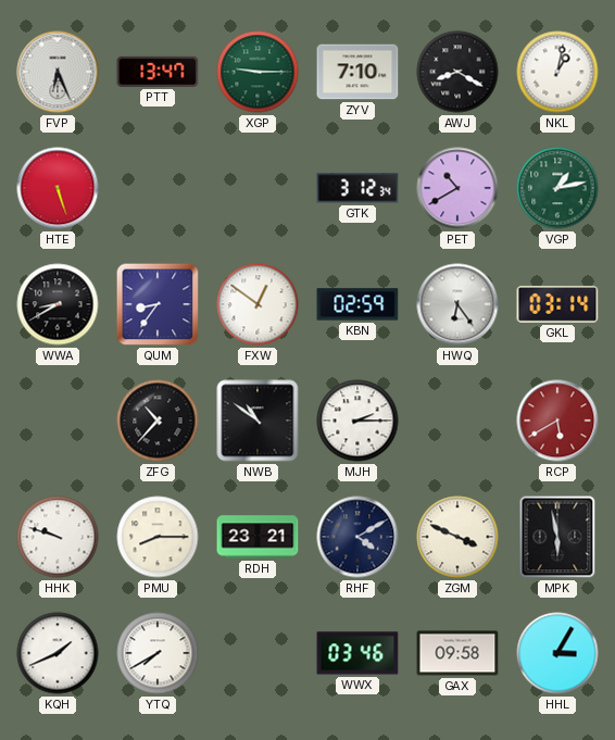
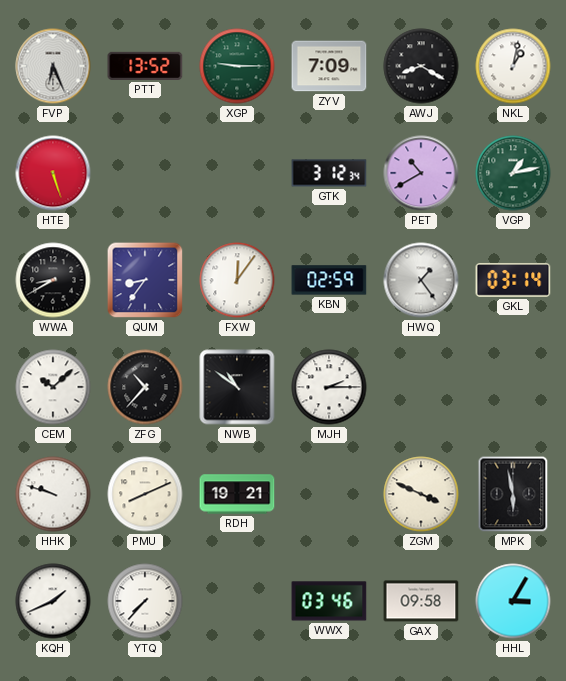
PTT: 13:47 -> 13:52 (145, 66)
ZYV: 7:10 -> 7:09 (329, 66)
FXW: 12:51 -> 12:06 (237, 280)
HWQ: 6:24 -> 1:24 (421, 280)
CEM: none -> 10:08 (53, 387)
RCP: 5:40 -> none (557, 421)
PMU: 8:15 -> 8:11 (145, 494)
RDH: 23:21 -> 19:21 (237, 494)
RHF: 4:10 -> none (357, 537)
YTQ: 7:40 -> 7:37 (145, 601)
